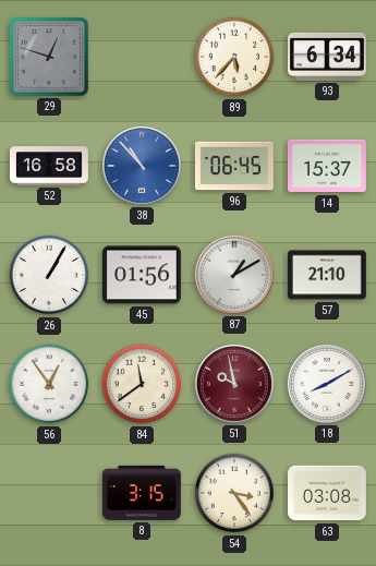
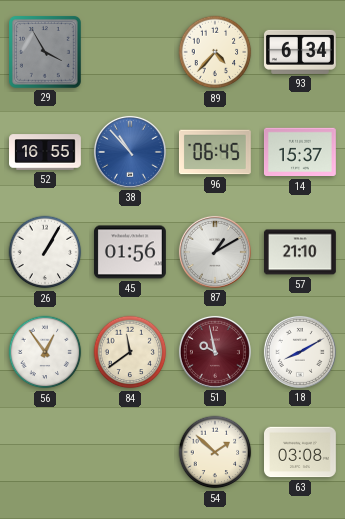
29: 12:48 -> 3:55 (45, 52)
89: 5:37 -> 4:37 (215, 52)
52: 16:58 -> 16:55 (46, 152)
8: 3:15 -> none (142, 493)
54: 3:24 -> 1:52 (215, 452)
